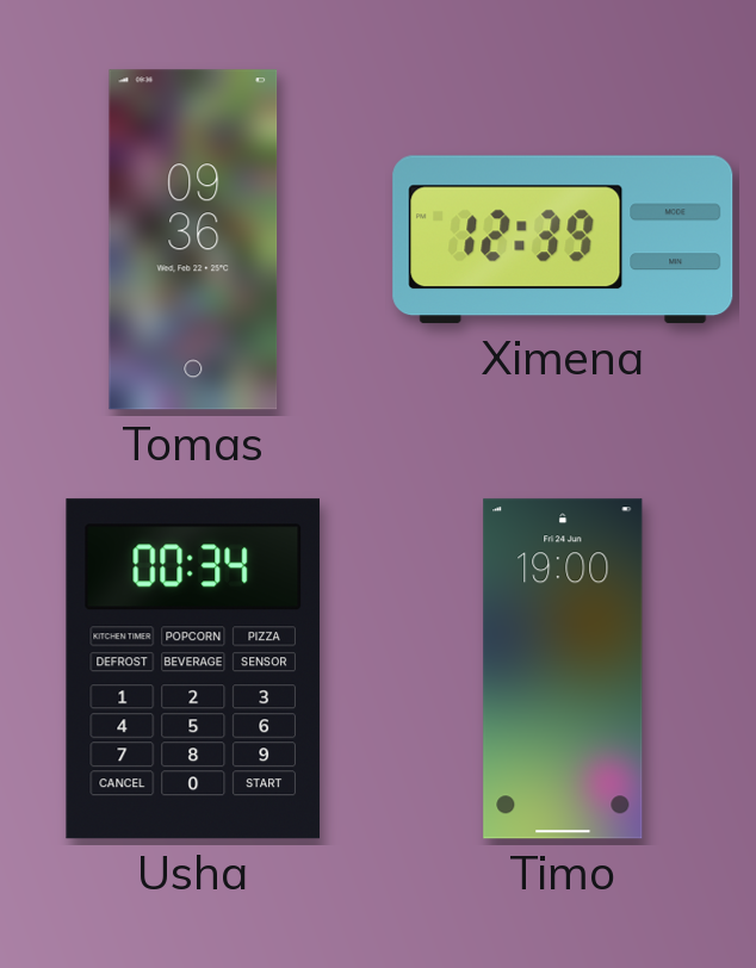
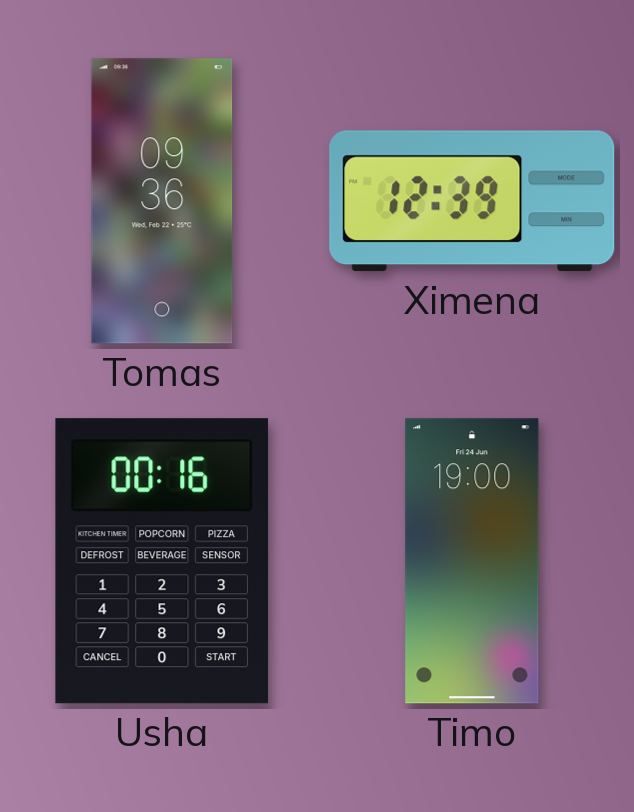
Usha: 00:34 -> 00:16 (161, 561)
